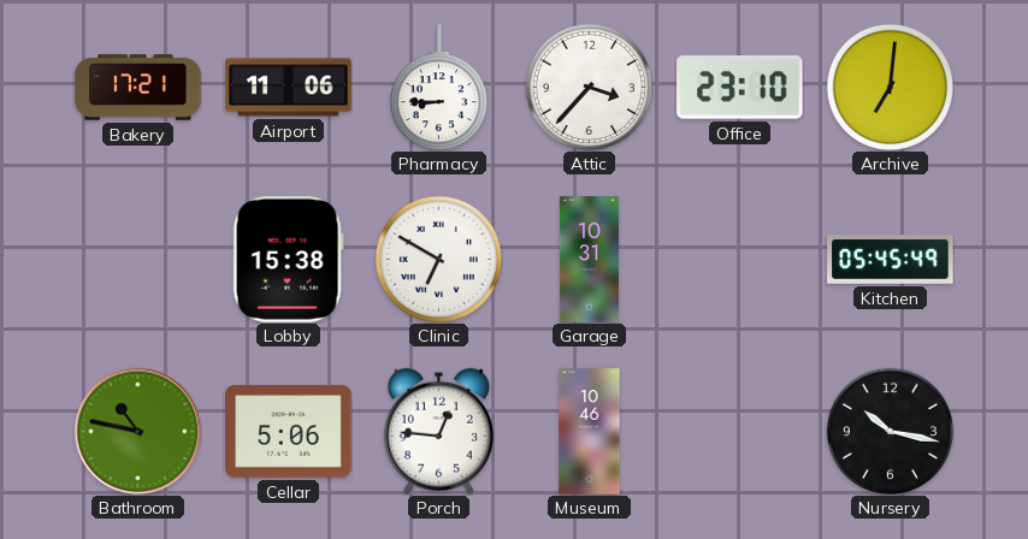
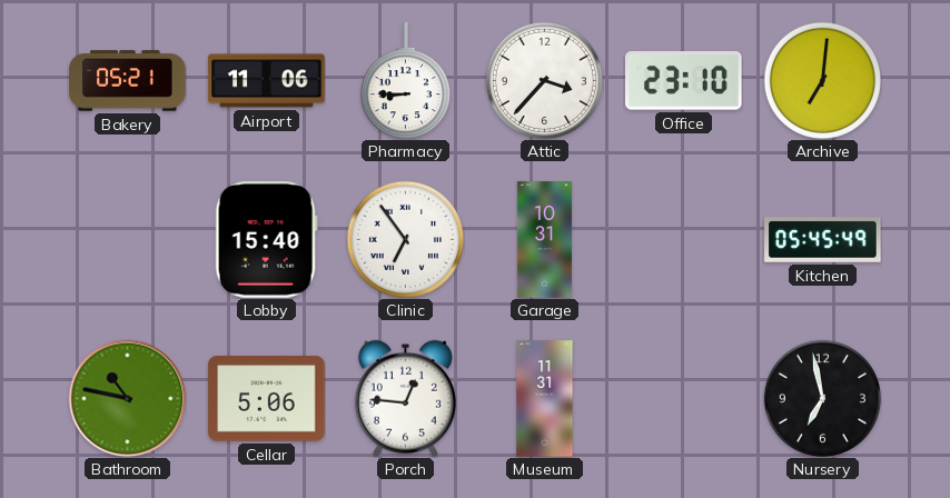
Bakery: 17:21 -> 05:21 (128, 81)
Lobby: 15:38 -> 15:40 (266, 240)
Clinic: 6:50 -> 6:54 (405, 239)
Museum: 10:46 -> 11:31 (545, 399)
Nursery: 10:17 -> 6:58 (822, 398)
